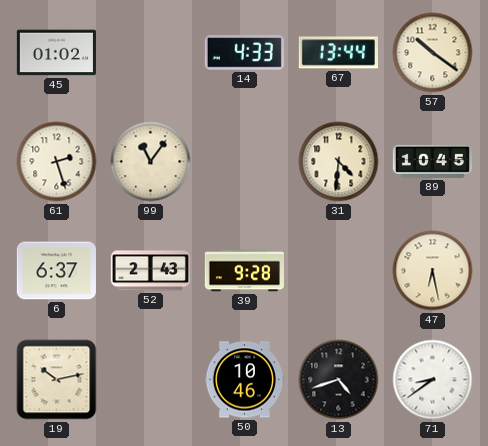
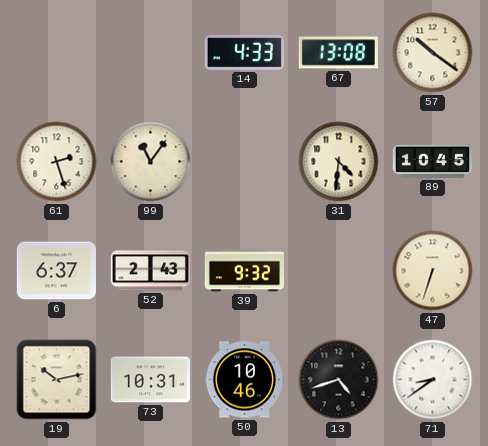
45: 01:02 -> none (56, 53)
67: 13:44 -> 13:08 (338, 53)
39: 9:28 -> 9:32 (244, 271)
47: 6:28 -> 6:33 (433, 271)
73: none -> 10:31 (150, 380)
